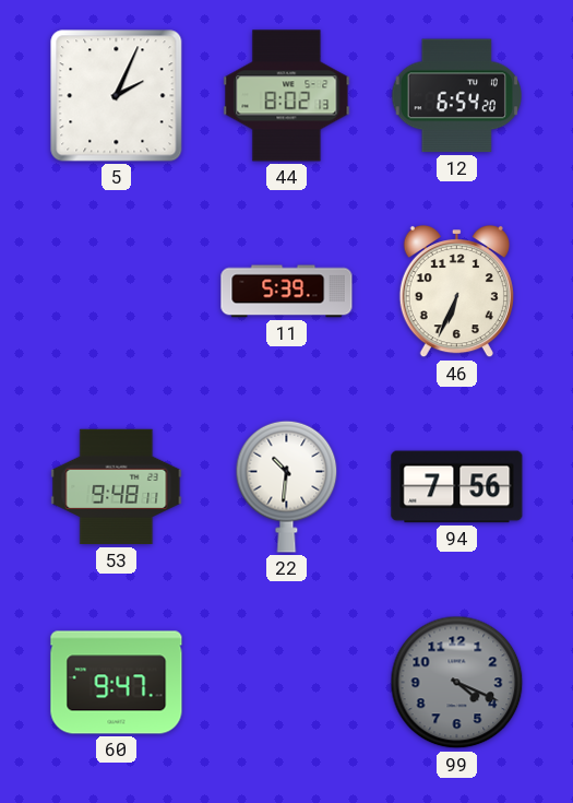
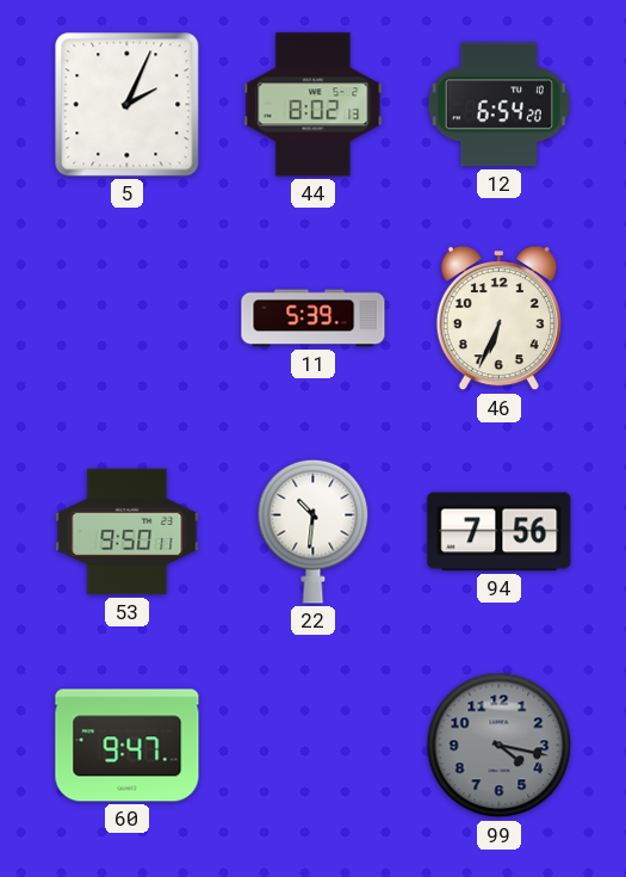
53: 9:48 -> 9:50 (128, 532)
99: 4:19 -> 4:17 (500, 746)
